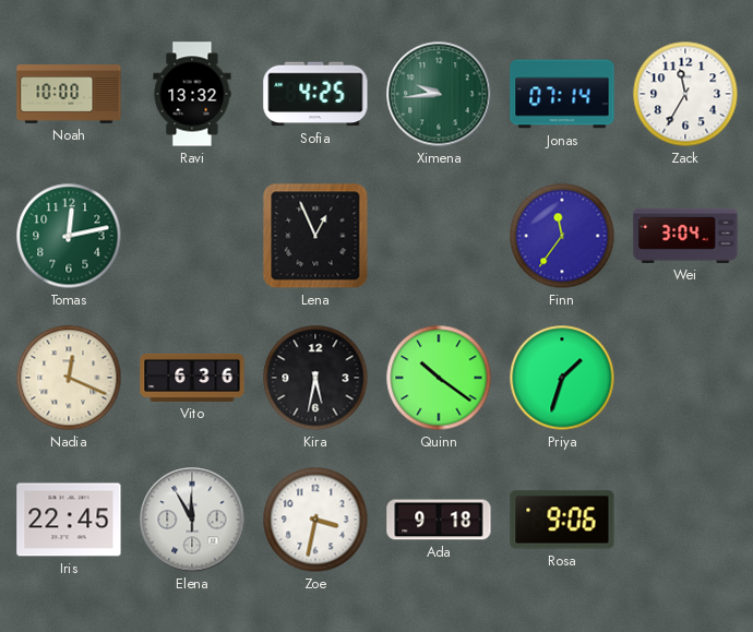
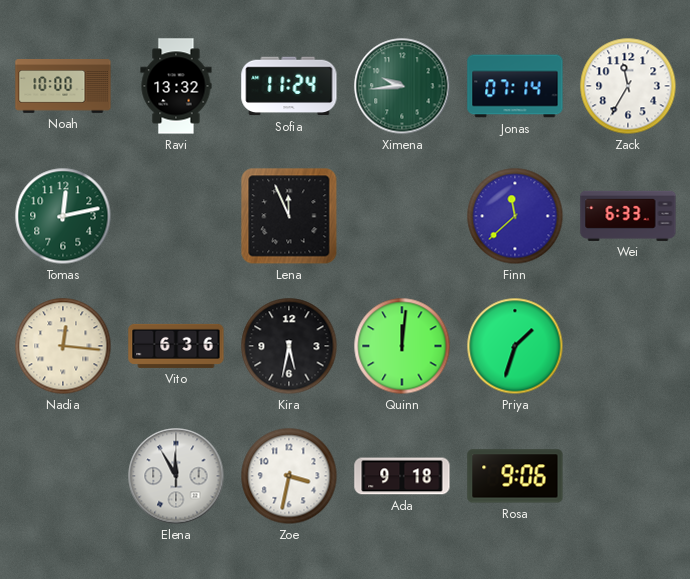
Sofia: 4:25 -> 11:24 (289, 86)
Lena: 12:56 -> 11:56 (289, 216)
Finn: 11:36 -> 11:38 (515, 216)
Wei: 3:04 -> 6:33 (628, 216)
Nadia: 12:19 -> 12:16 (63, 346)
Quinn: 10:21 -> 12:01 (402, 346)
Iris: 22:45 -> none (69, 520)
